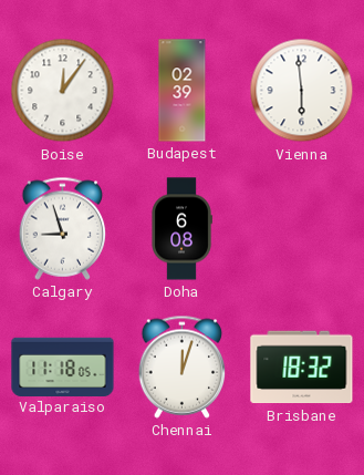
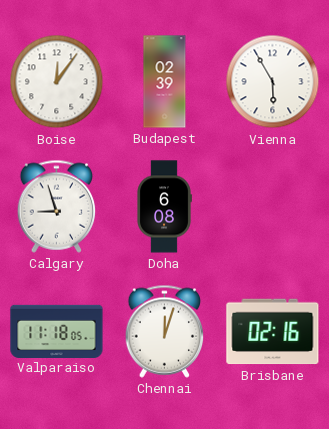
Vienna: 5:59 -> 5:55 (273, 82)
Brisbane: 18:32 -> 02:16 (273, 332)
